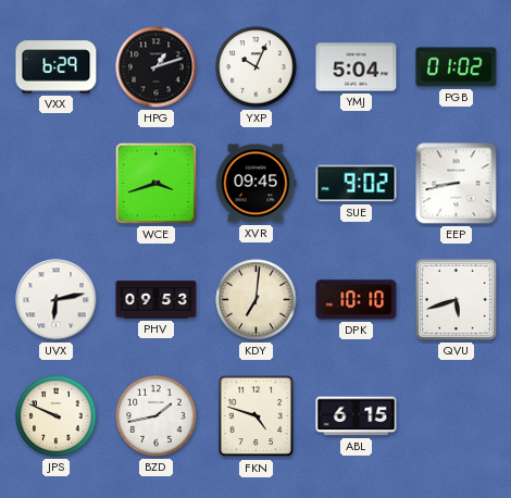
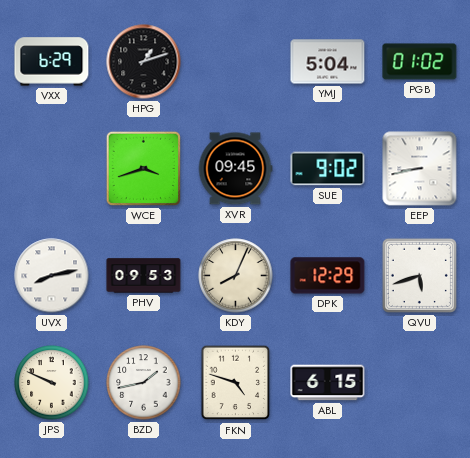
YXP: 10:04 -> none (257, 67)
UVX: 6:13 -> 8:13 (52, 276)
KDY: 7:01 -> 8:04 (236, 276)
DPK: 10:10 -> 12:29 (328, 276)
